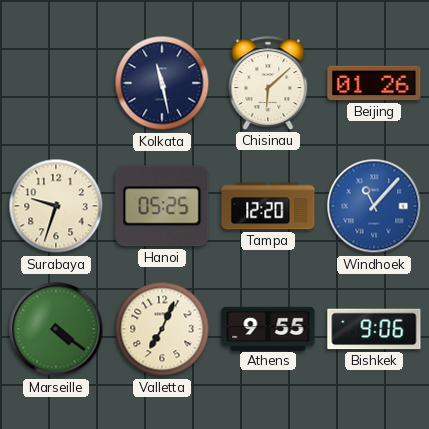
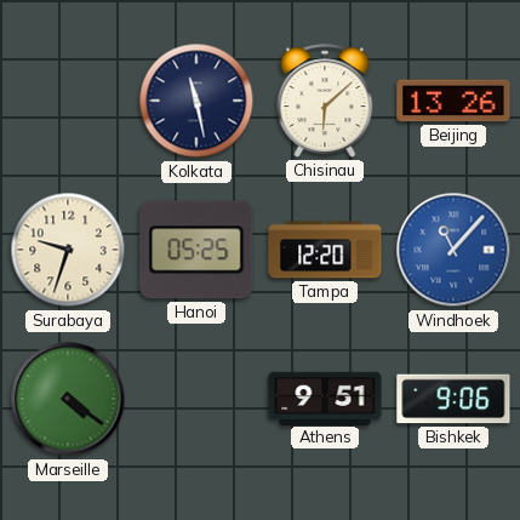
Beijing: 01:26 -> 13:26 (453, 101)
Valletta: 7:04 -> none (162, 329)
Athens: 9:55 -> 9:51 (325, 398)
